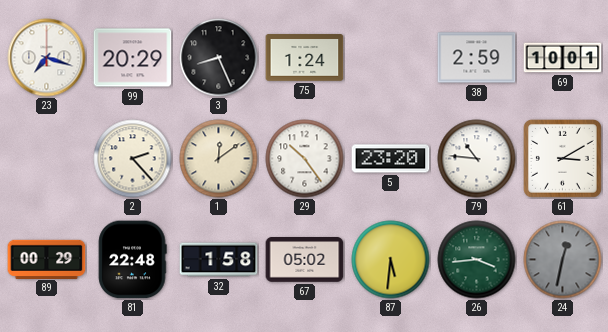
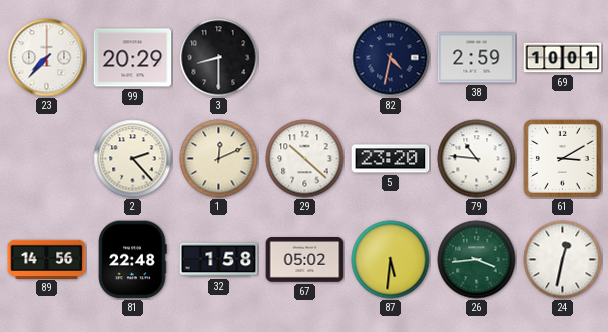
23: 7:18 -> 7:37 (47, 58)
3: 8:26 -> 8:30 (219, 58)
75: 1:24 -> none (305, 58)
82: none -> 4:32 (391, 58)
1: 12:09 -> 12:11 (219, 159)
29: 10:24 -> 10:22 (305, 159)
89: 00:29 -> 14:56 (47, 259)
24 dial: grey -> white (563, 260)
